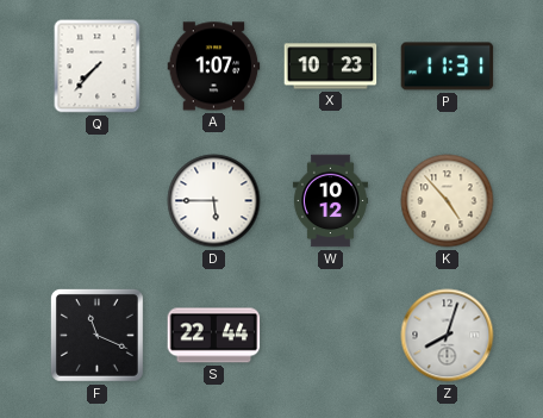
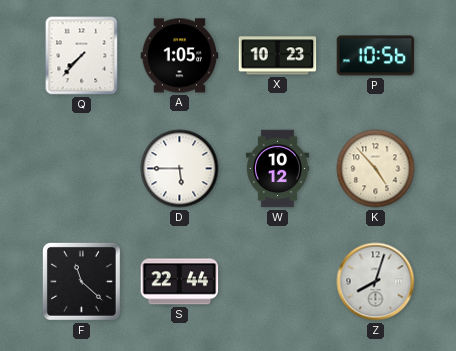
A: 1:07 -> 1:05 (180, 56)
P: 11:31 -> 10:56 (376, 56)
F: 11:19 -> 11:22 (81, 281)
